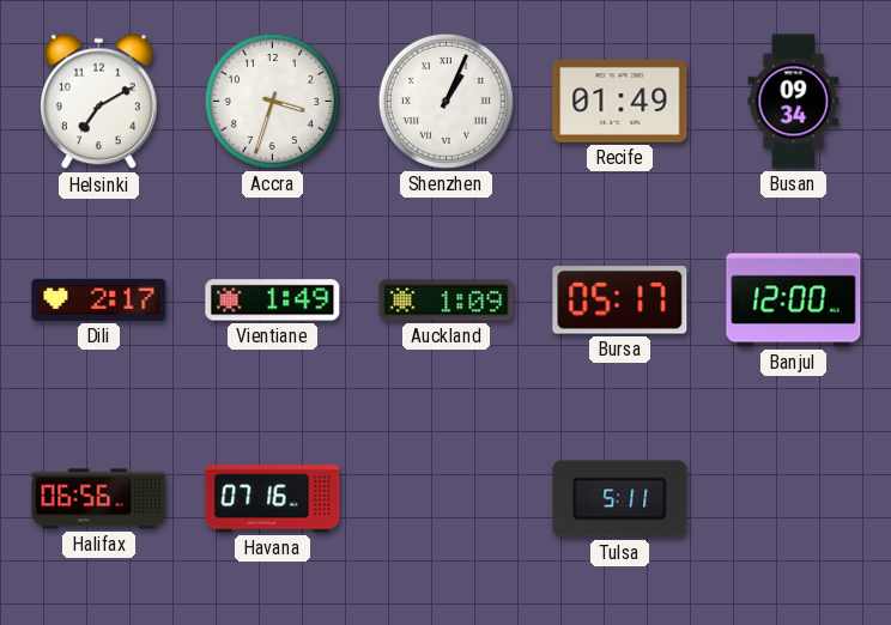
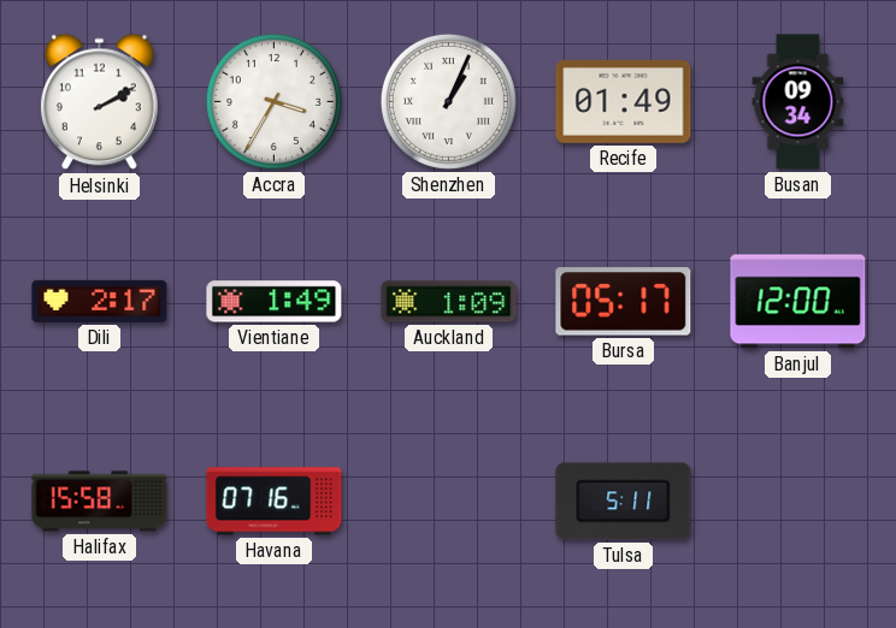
Helsinki: 7:10 -> 2:10 (99, 102)
Accra: 3:33 -> 3:35 (273, 101)
Halifax: 06:56 -> 15:58 (100, 502)
